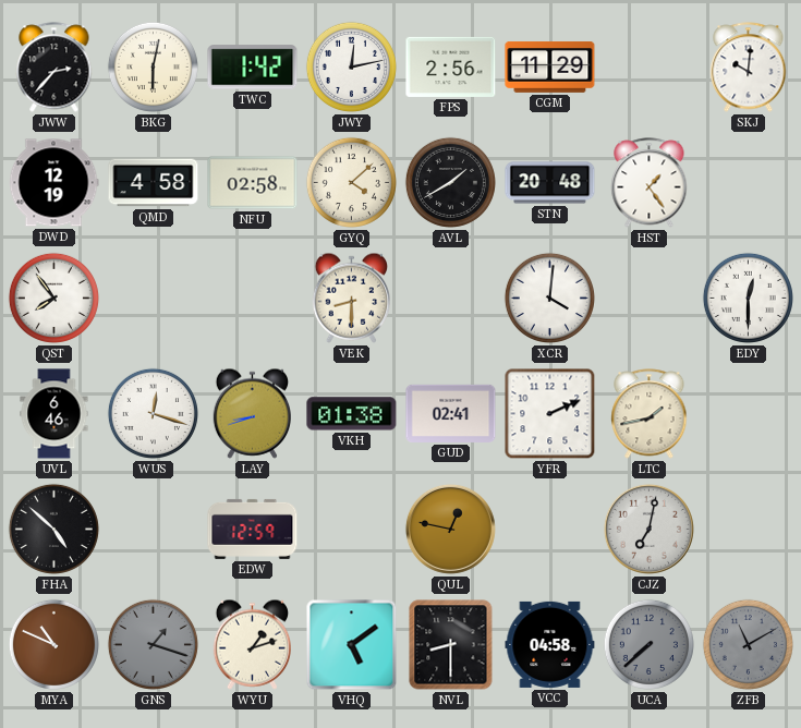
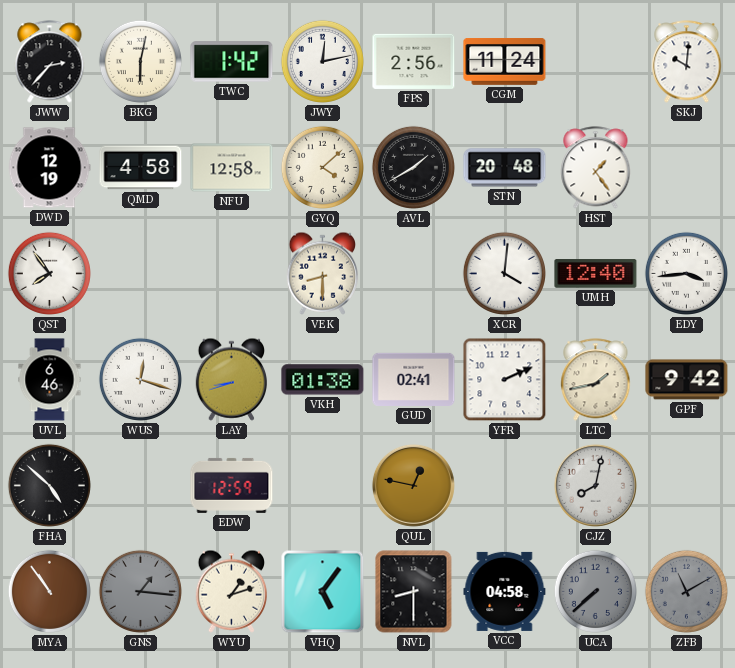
CGM: 11:29 -> 11:24 (505, 62)
NFU: 02:58 -> 12:58 (232, 168)
UMH: none -> 12:40 (596, 274)
EDY: 12:30 -> 3:44 (686, 273)
GPF: none -> 9:42 (687, 380)
CJZ: 7:02 -> 8:02 (595, 485)
MYA: 10:49 -> 10:54 (49, 591)
GNS: 1:18 -> 1:16 (140, 591)
VHQ: 5:09 -> 5:06 (323, 592)
